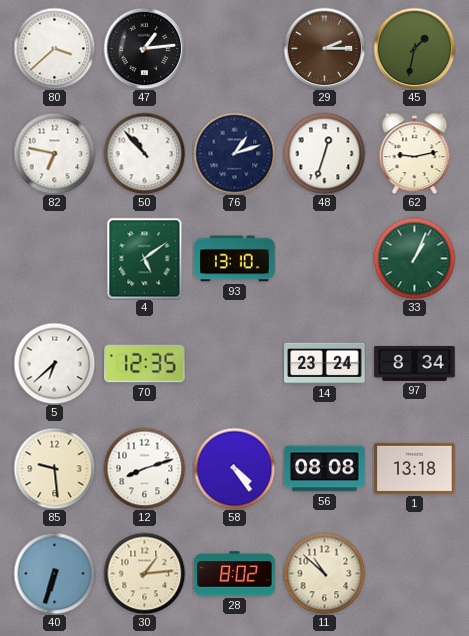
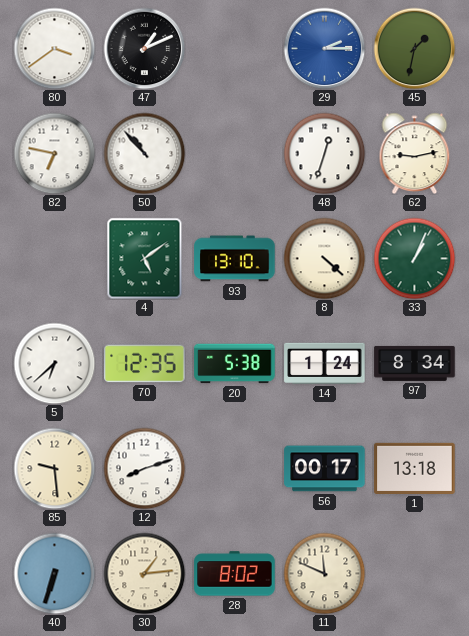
80: 3:38 -> 3:39 (54, 48)
47: 1:14 -> 1:11 (144, 48)
29 dial: brown -> blue (324, 48)
76: 1:12 -> none (234, 153)
8: none -> 4:22 (324, 258)
20: none -> 5:38 (235, 364)
14: 23:24 -> 1:24 (325, 363)
58: 4:24 -> none (234, 468)
56: 08:08 -> 00:17 (325, 469)
11: 10:52 -> 11:49 (324, 573)
